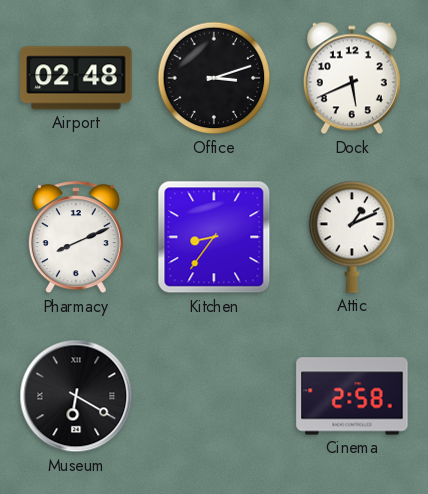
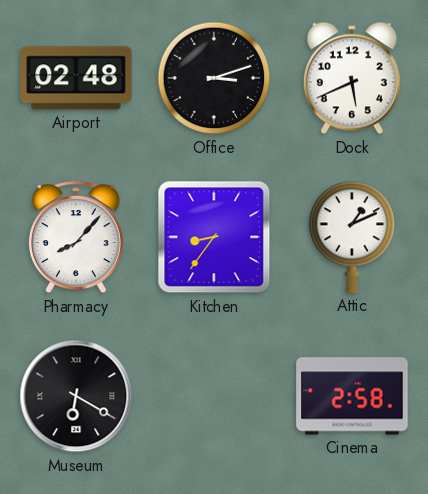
Pharmacy: 8:11 -> 8:07 (76, 238)
